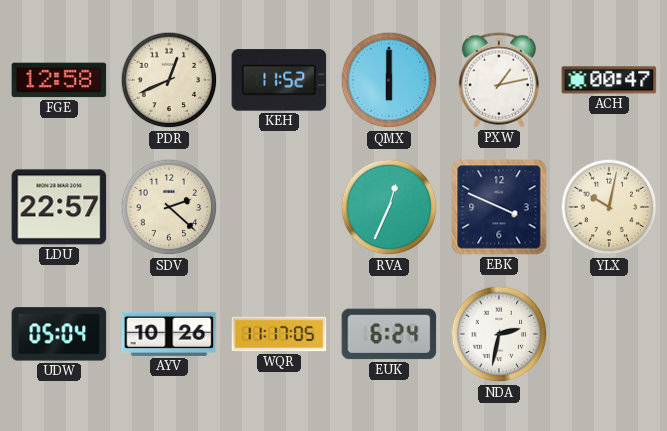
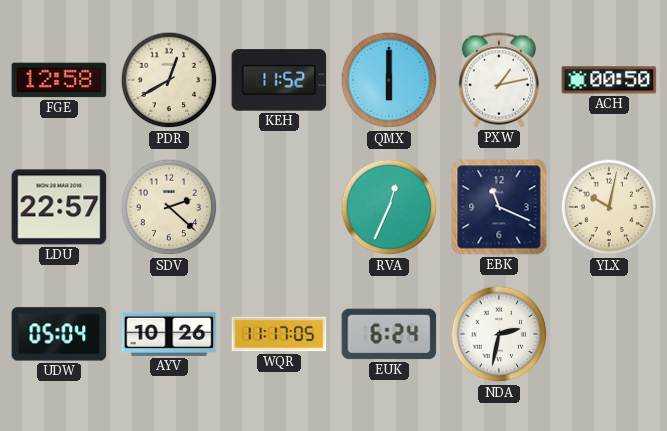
PDR: 12:41 -> 12:40 (169, 80)
ACH: 00:47 -> 00:50 (609, 80)
EBK: 3:49 -> 11:19 (499, 207)
